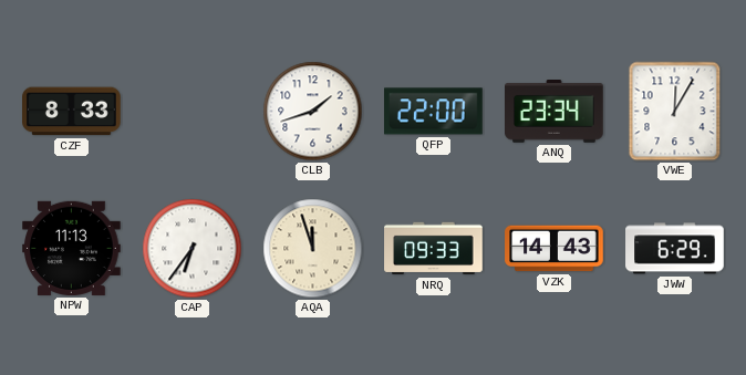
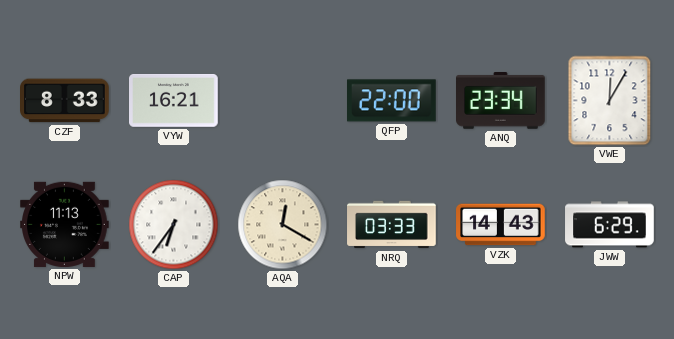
VYW: none -> 16:21 (174, 101)
CLB: 1:42 -> none (313, 112)
AQA: 11:57 -> 12:20 (283, 225)
NRQ: 09:33 -> 03:33 (392, 225)
